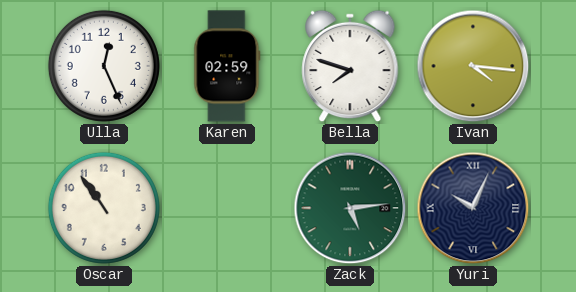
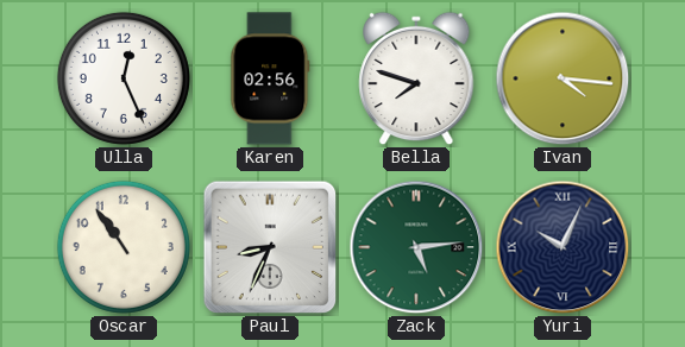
Karen: 02:59 -> 02:56 (270, 78)
Paul: none -> 8:34 (270, 247)
